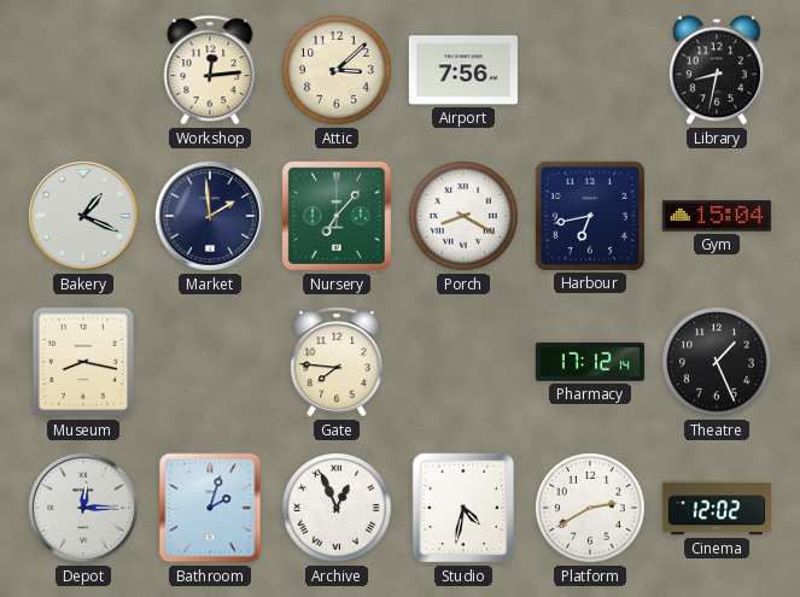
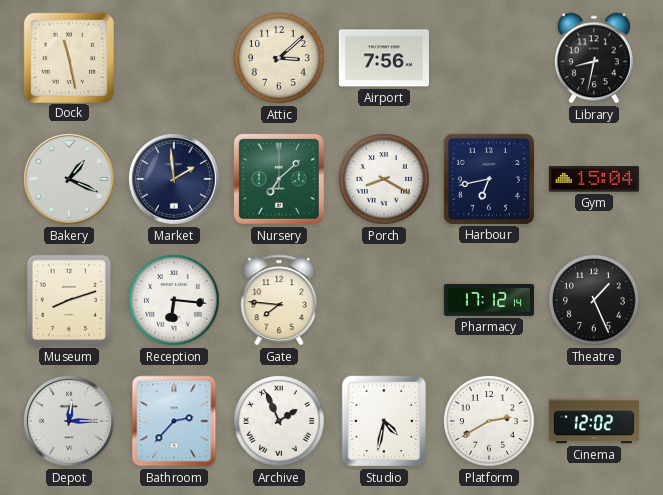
Dock: none -> 11:28 (68, 57)
Workshop: 12:14 -> none (210, 70)
Nursery: 7:07 -> 7:08 (279, 179)
Museum: 8:17 -> 8:12 (69, 300)
Reception: none -> 6:16 (174, 300)
Bathroom: 2:03 -> 2:37 (174, 421)
Archive: 12:56 -> 1:56 (279, 421)
